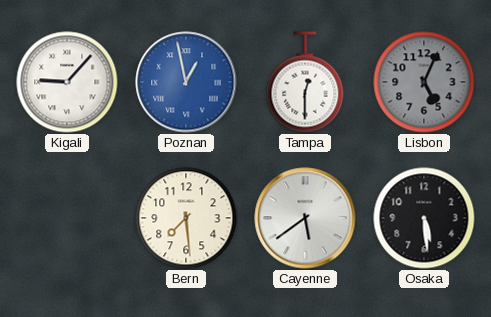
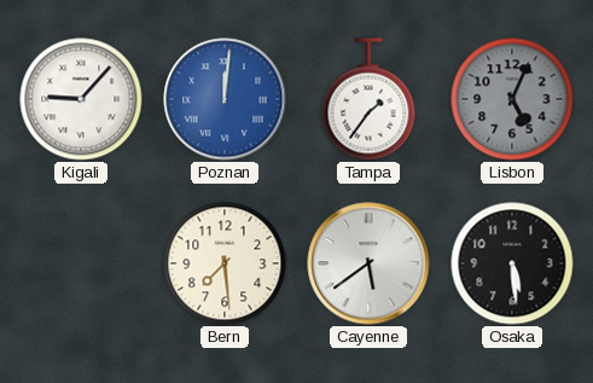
Poznan: 12:58 -> 12:01 (225, 99)
Tampa: 12:30 -> 1:36 (368, 99)
